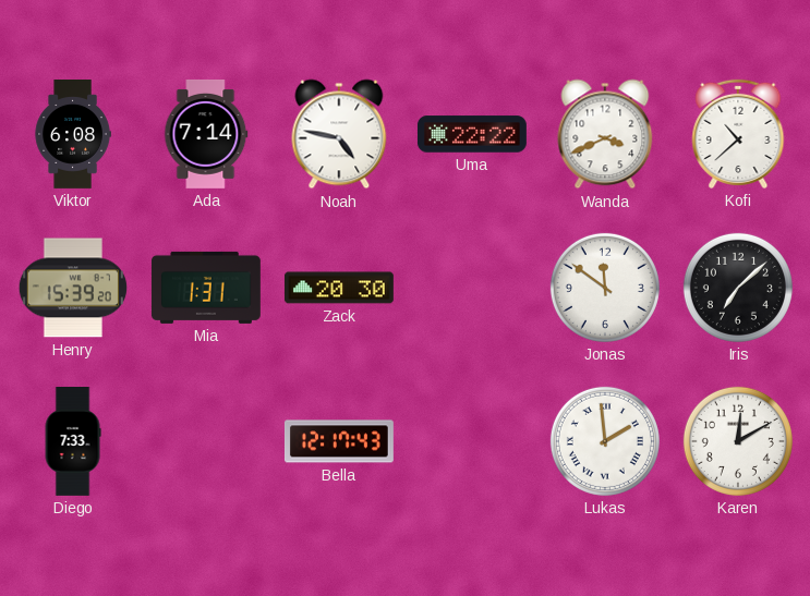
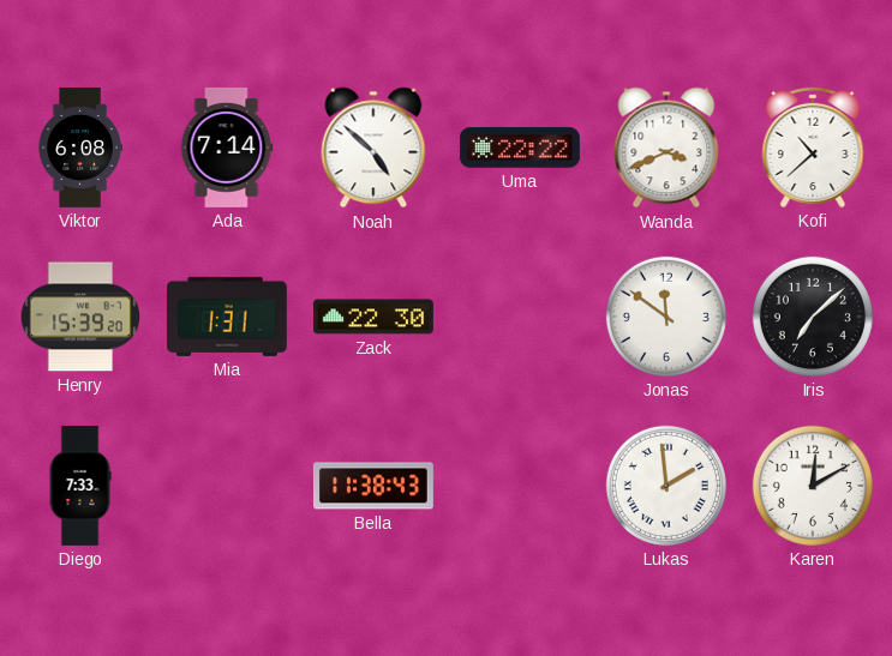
Noah: 4:47 -> 4:52 (373, 148)
Zack: 20:30 -> 22:30 (373, 317)
Bella: 12:17 -> 11:38 (373, 486)
